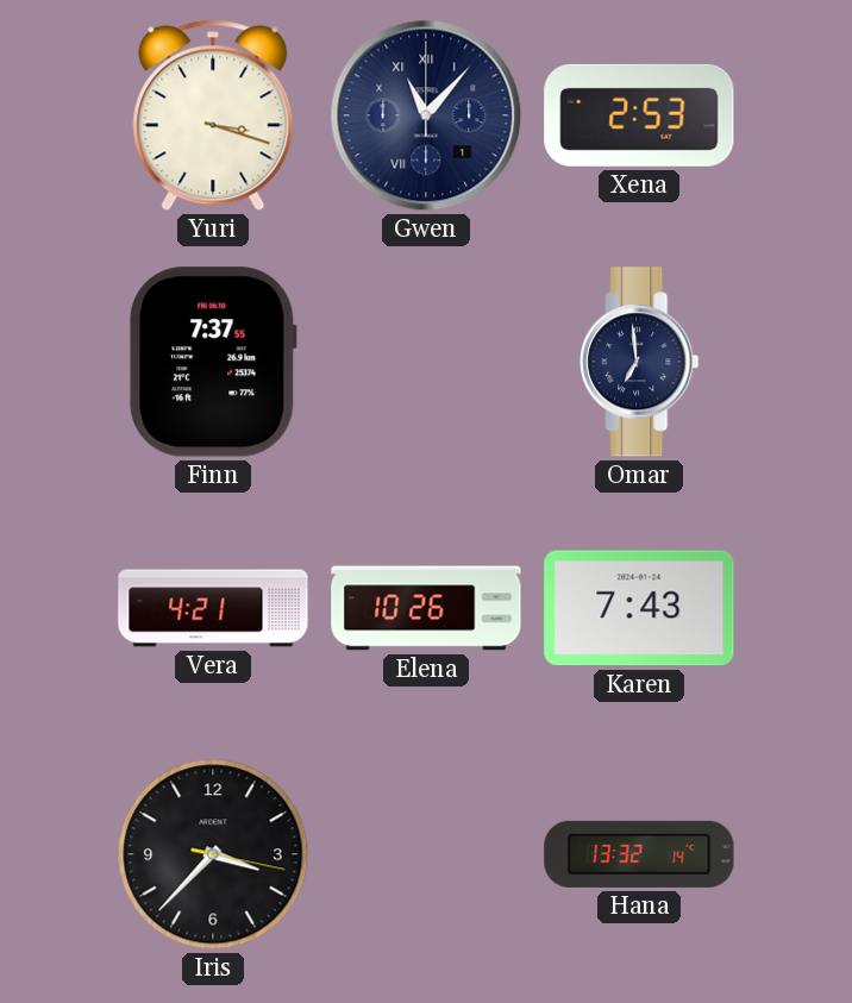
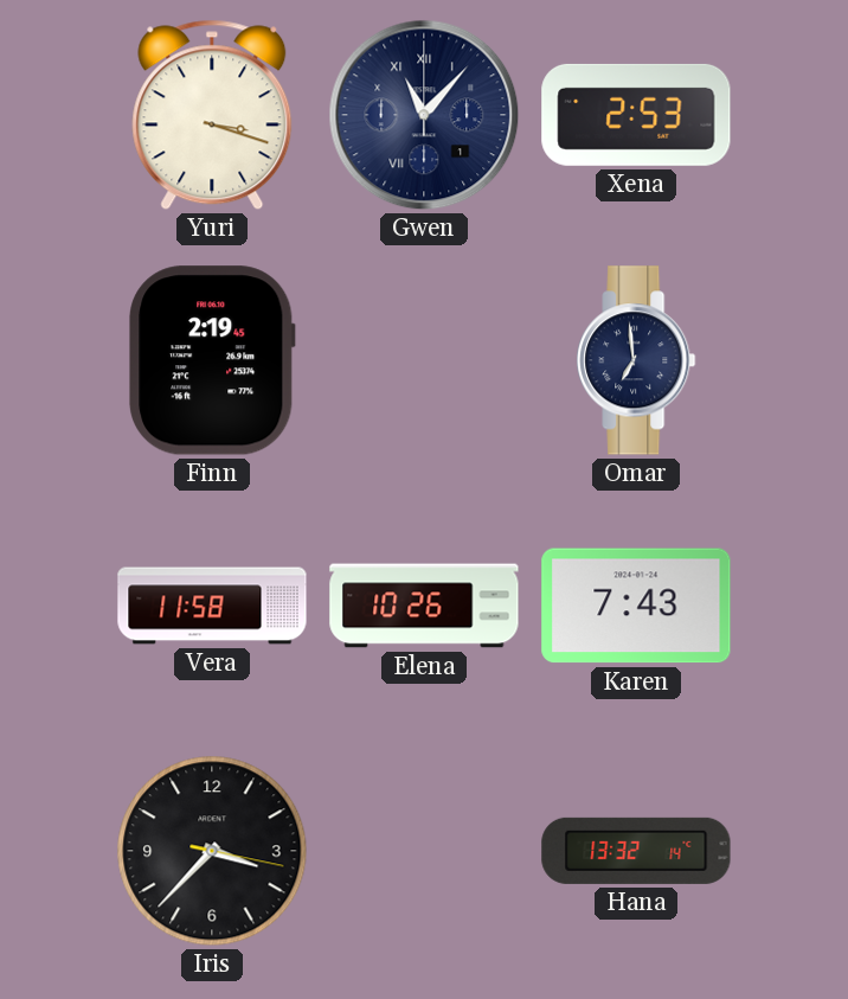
Finn: 7:37 -> 2:19 (212, 360)
Vera: 4:21 -> 11:58 (212, 606)
